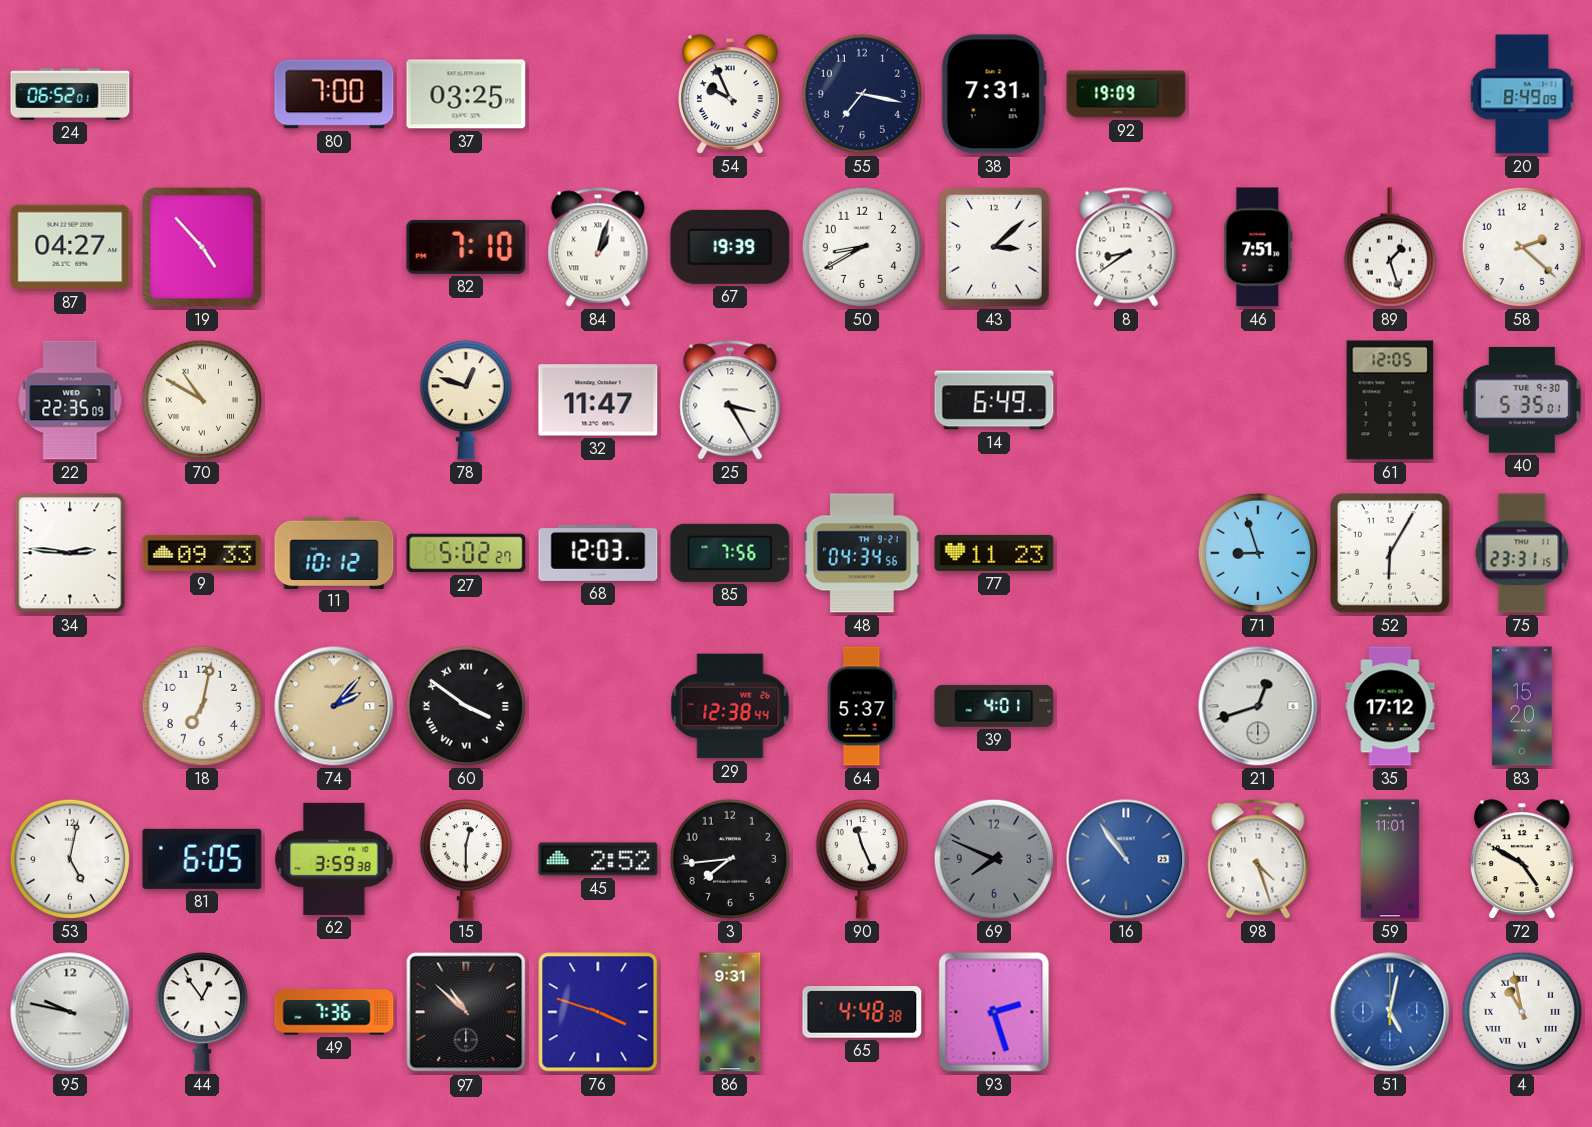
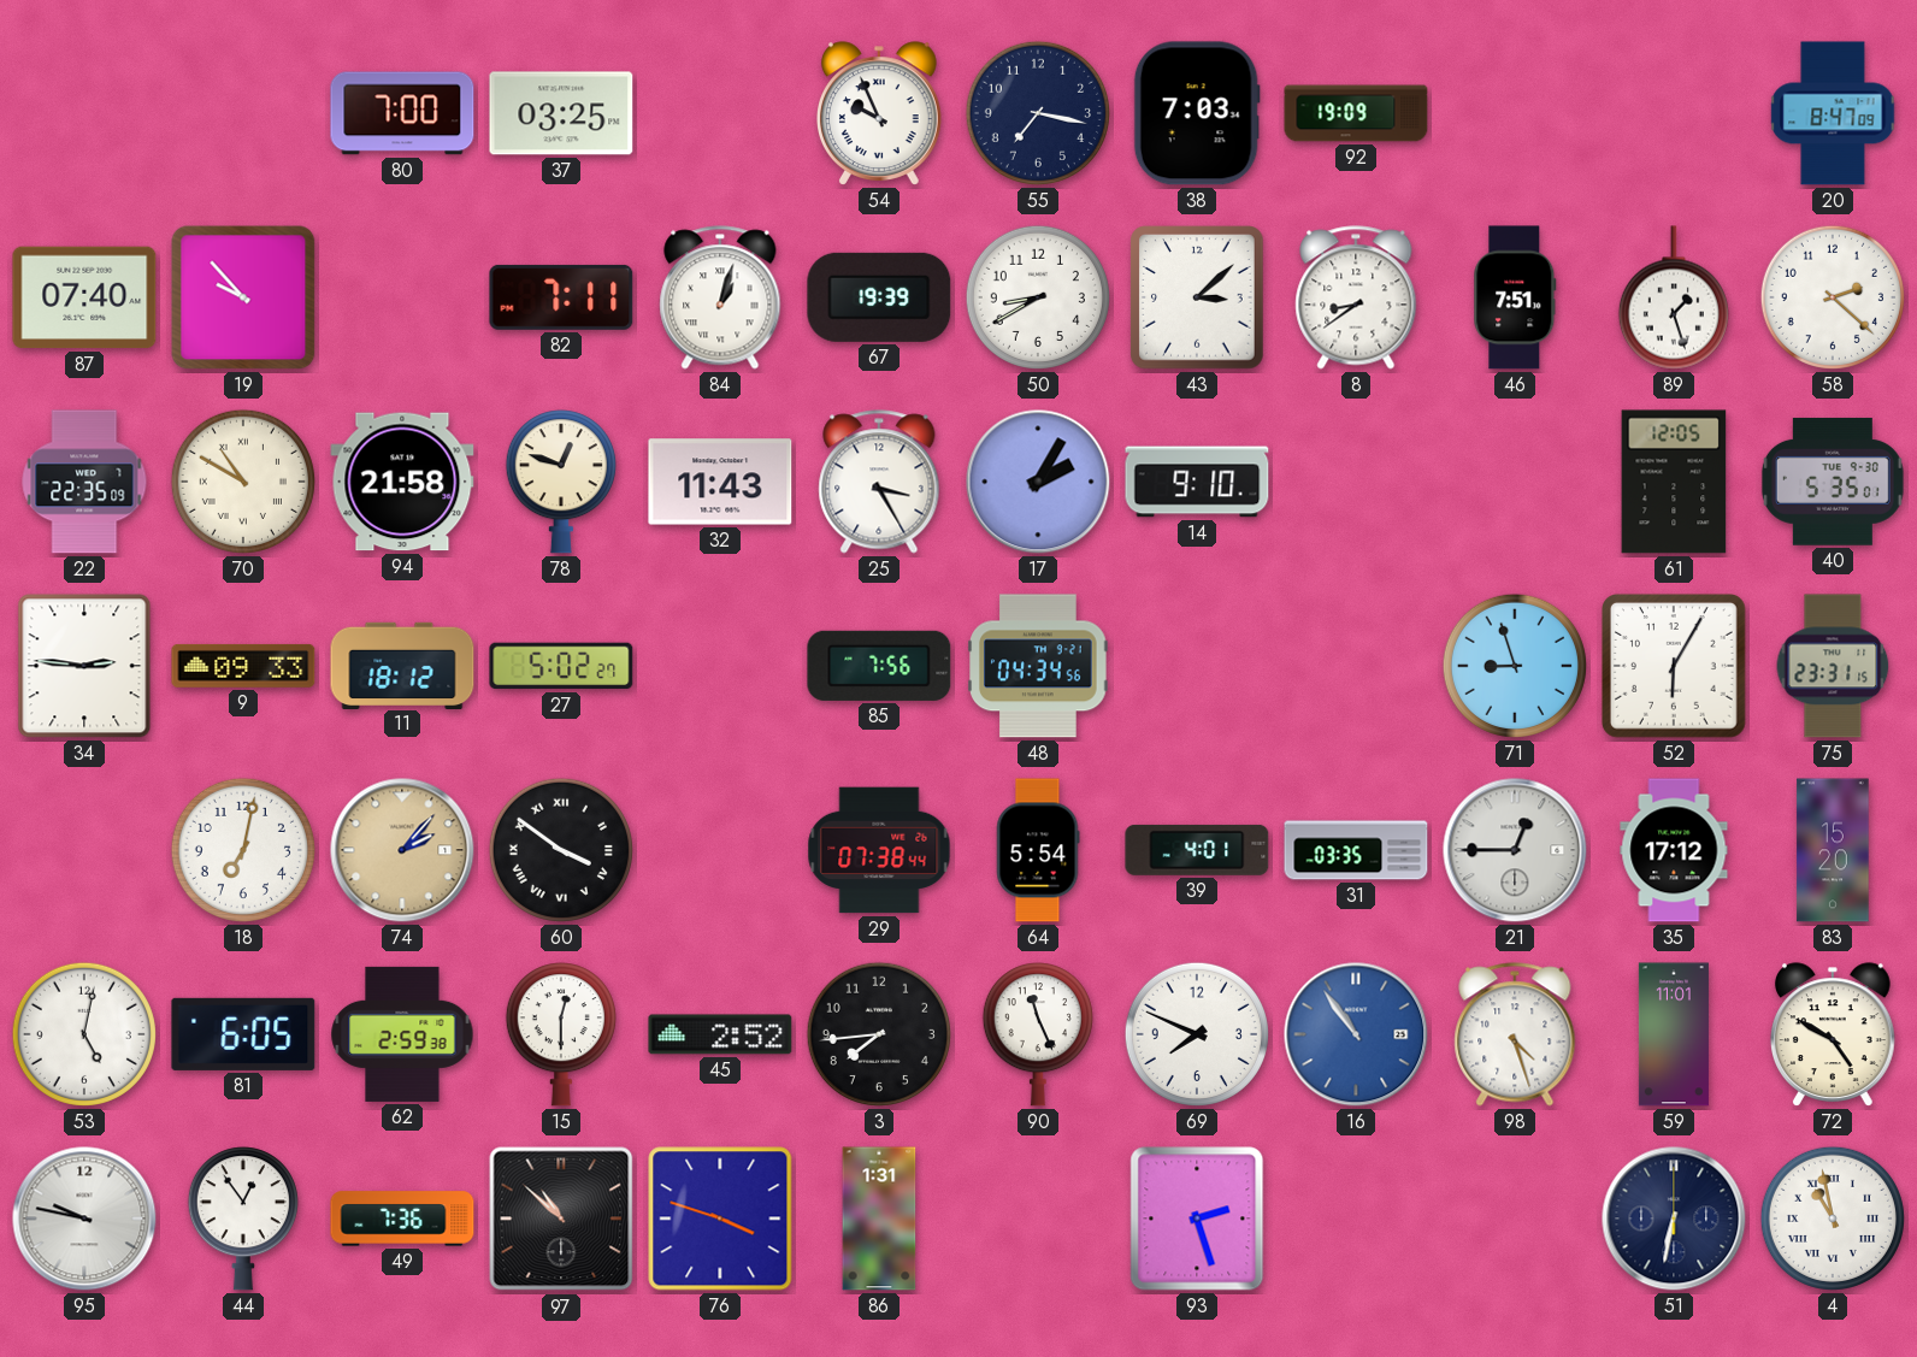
24: 06:52 -> none (70, 94)
38: 7:31 -> 7:03 (1197, 113)
20: 8:49 -> 8:47 (1833, 113)
87: 04:27 -> 07:40 (84, 297)
19: 4:53 -> 9:53 (243, 297)
82: 7:10 -> 7:11 (561, 297)
94: none -> 21:58 (402, 482)
32: 11:47 -> 11:43 (720, 482)
17: none -> 2:05 (1038, 482)
14: 6:49 -> 9:10 (1197, 482)
11: 10:12 -> 18:12 (402, 665)
68: 12:03 -> none (598, 553)
77: 11:23 -> none (994, 553)
29: 12:38 -> 07:38 (879, 850)
64: 5:37 -> 5:54 (1038, 850)
31: none -> 03:35 (1356, 850)
21: 12:42 -> 12:45 (1515, 850)
62: 3:59 -> 2:59 (402, 1034)
69 dial: grey -> white (1197, 1034)
86: 9:31 -> 1:31 (879, 1219)
65: 4:48 -> none (862, 1013)
51: 5:02 -> 6:32 (1674, 1219)
51 dial: blue -> navy (1674, 1219)
